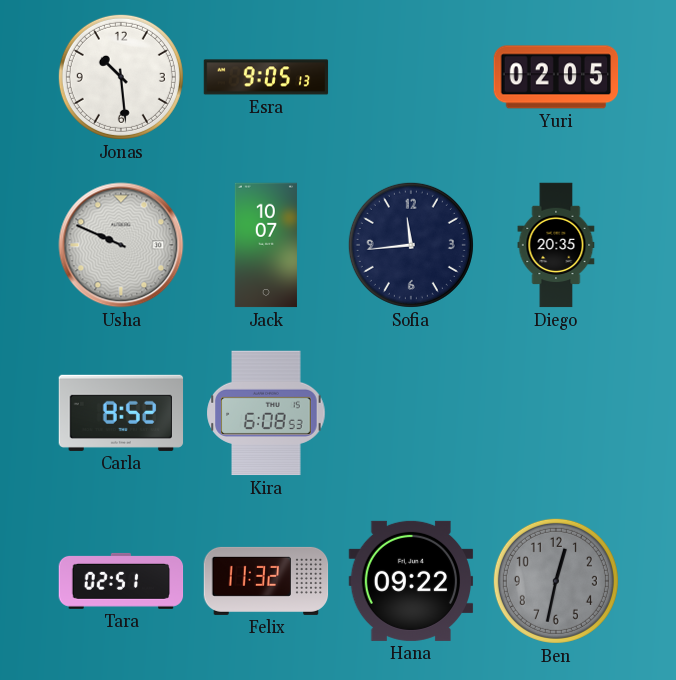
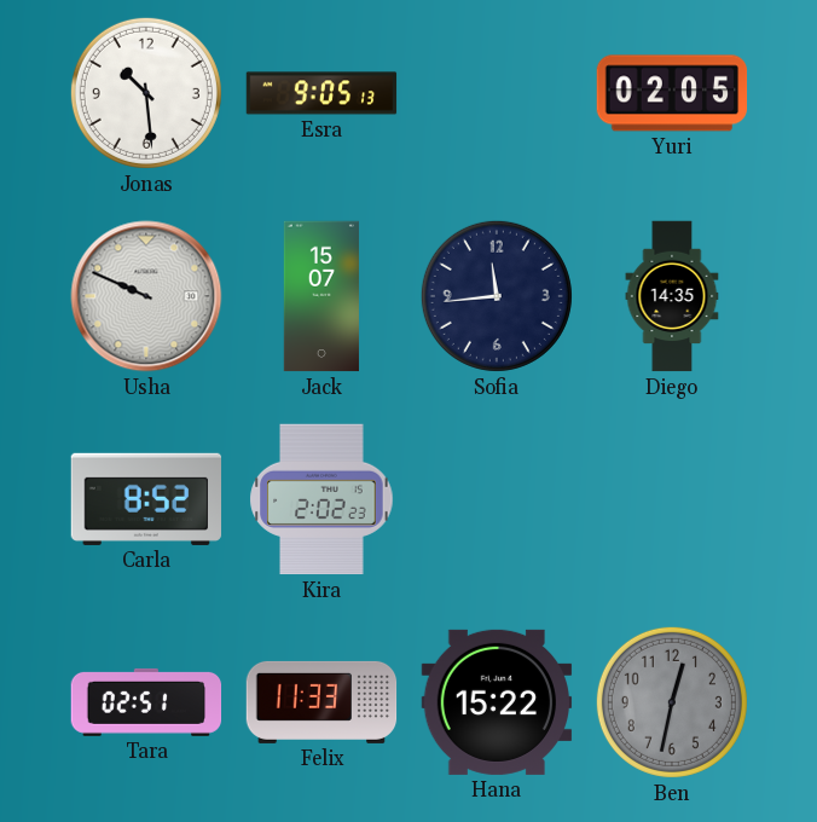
Jack: 10:07 -> 15:07 (321, 296)
Diego: 20:35 -> 14:35 (672, 296)
Kira: 6:08 -> 2:02 (321, 499)
Felix: 11:32 -> 11:33 (321, 702)
Hana: 09:22 -> 15:22 (497, 702)
